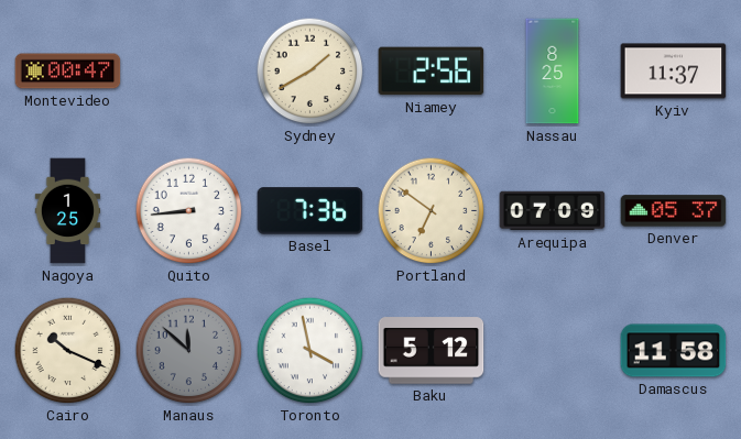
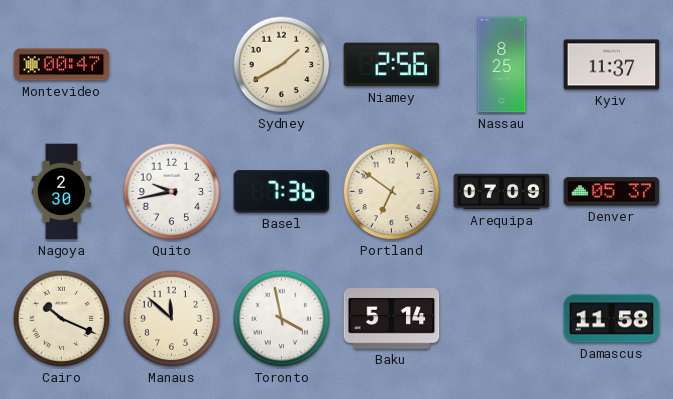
Nagoya: 1:25 -> 2:30 (62, 192)
Quito: 8:44 -> 9:43 (172, 192)
Manaus dial: grey -> cream (172, 319)
Baku: 5:12 -> 5:14 (392, 319)
